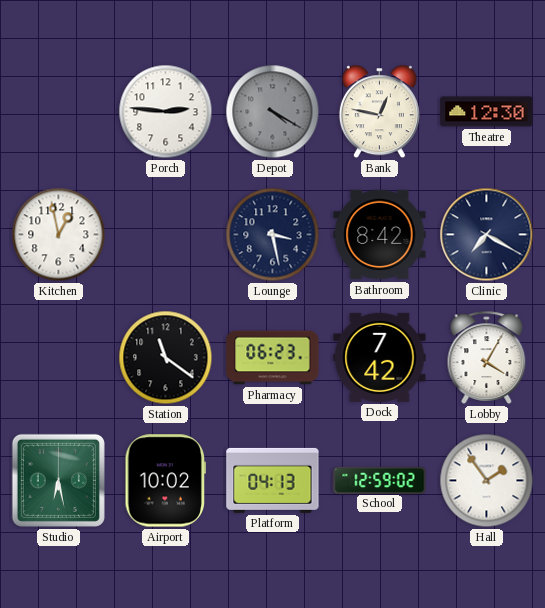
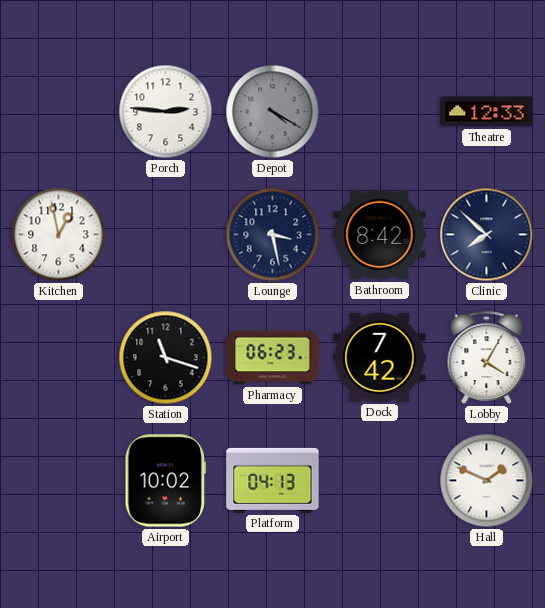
Bank: 12:47 -> none (379, 112)
Theatre: 12:30 -> 12:33 (487, 112)
Clinic: 7:20 -> 7:52 (487, 235)
Station: 11:21 -> 11:18 (166, 358)
Studio: 6:28 -> none (58, 480)
School: 12:59 -> none (380, 480)
Hall: 1:54 -> 1:49 (487, 481)
